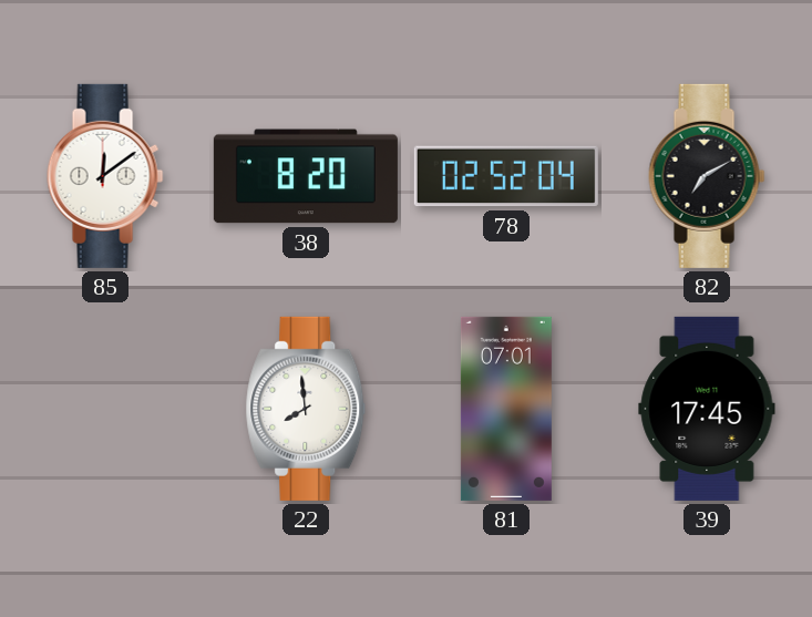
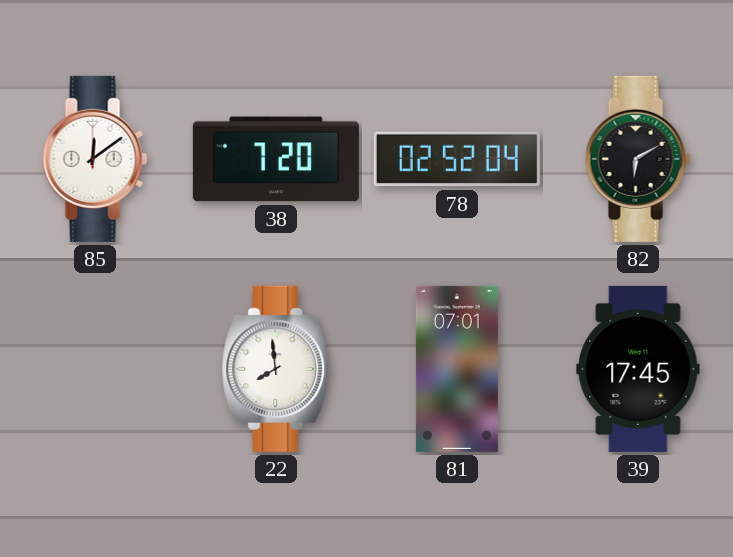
38: 8:20 -> 7:20 (276, 159)
82: 7:10 -> 6:10 (638, 159)
